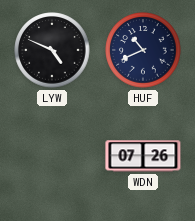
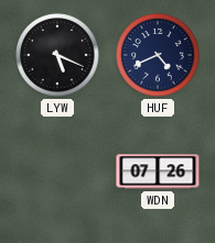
LYW: 4:49 -> 5:19 (57, 55)
HUF: 10:41 -> 4:41 (158, 55)
